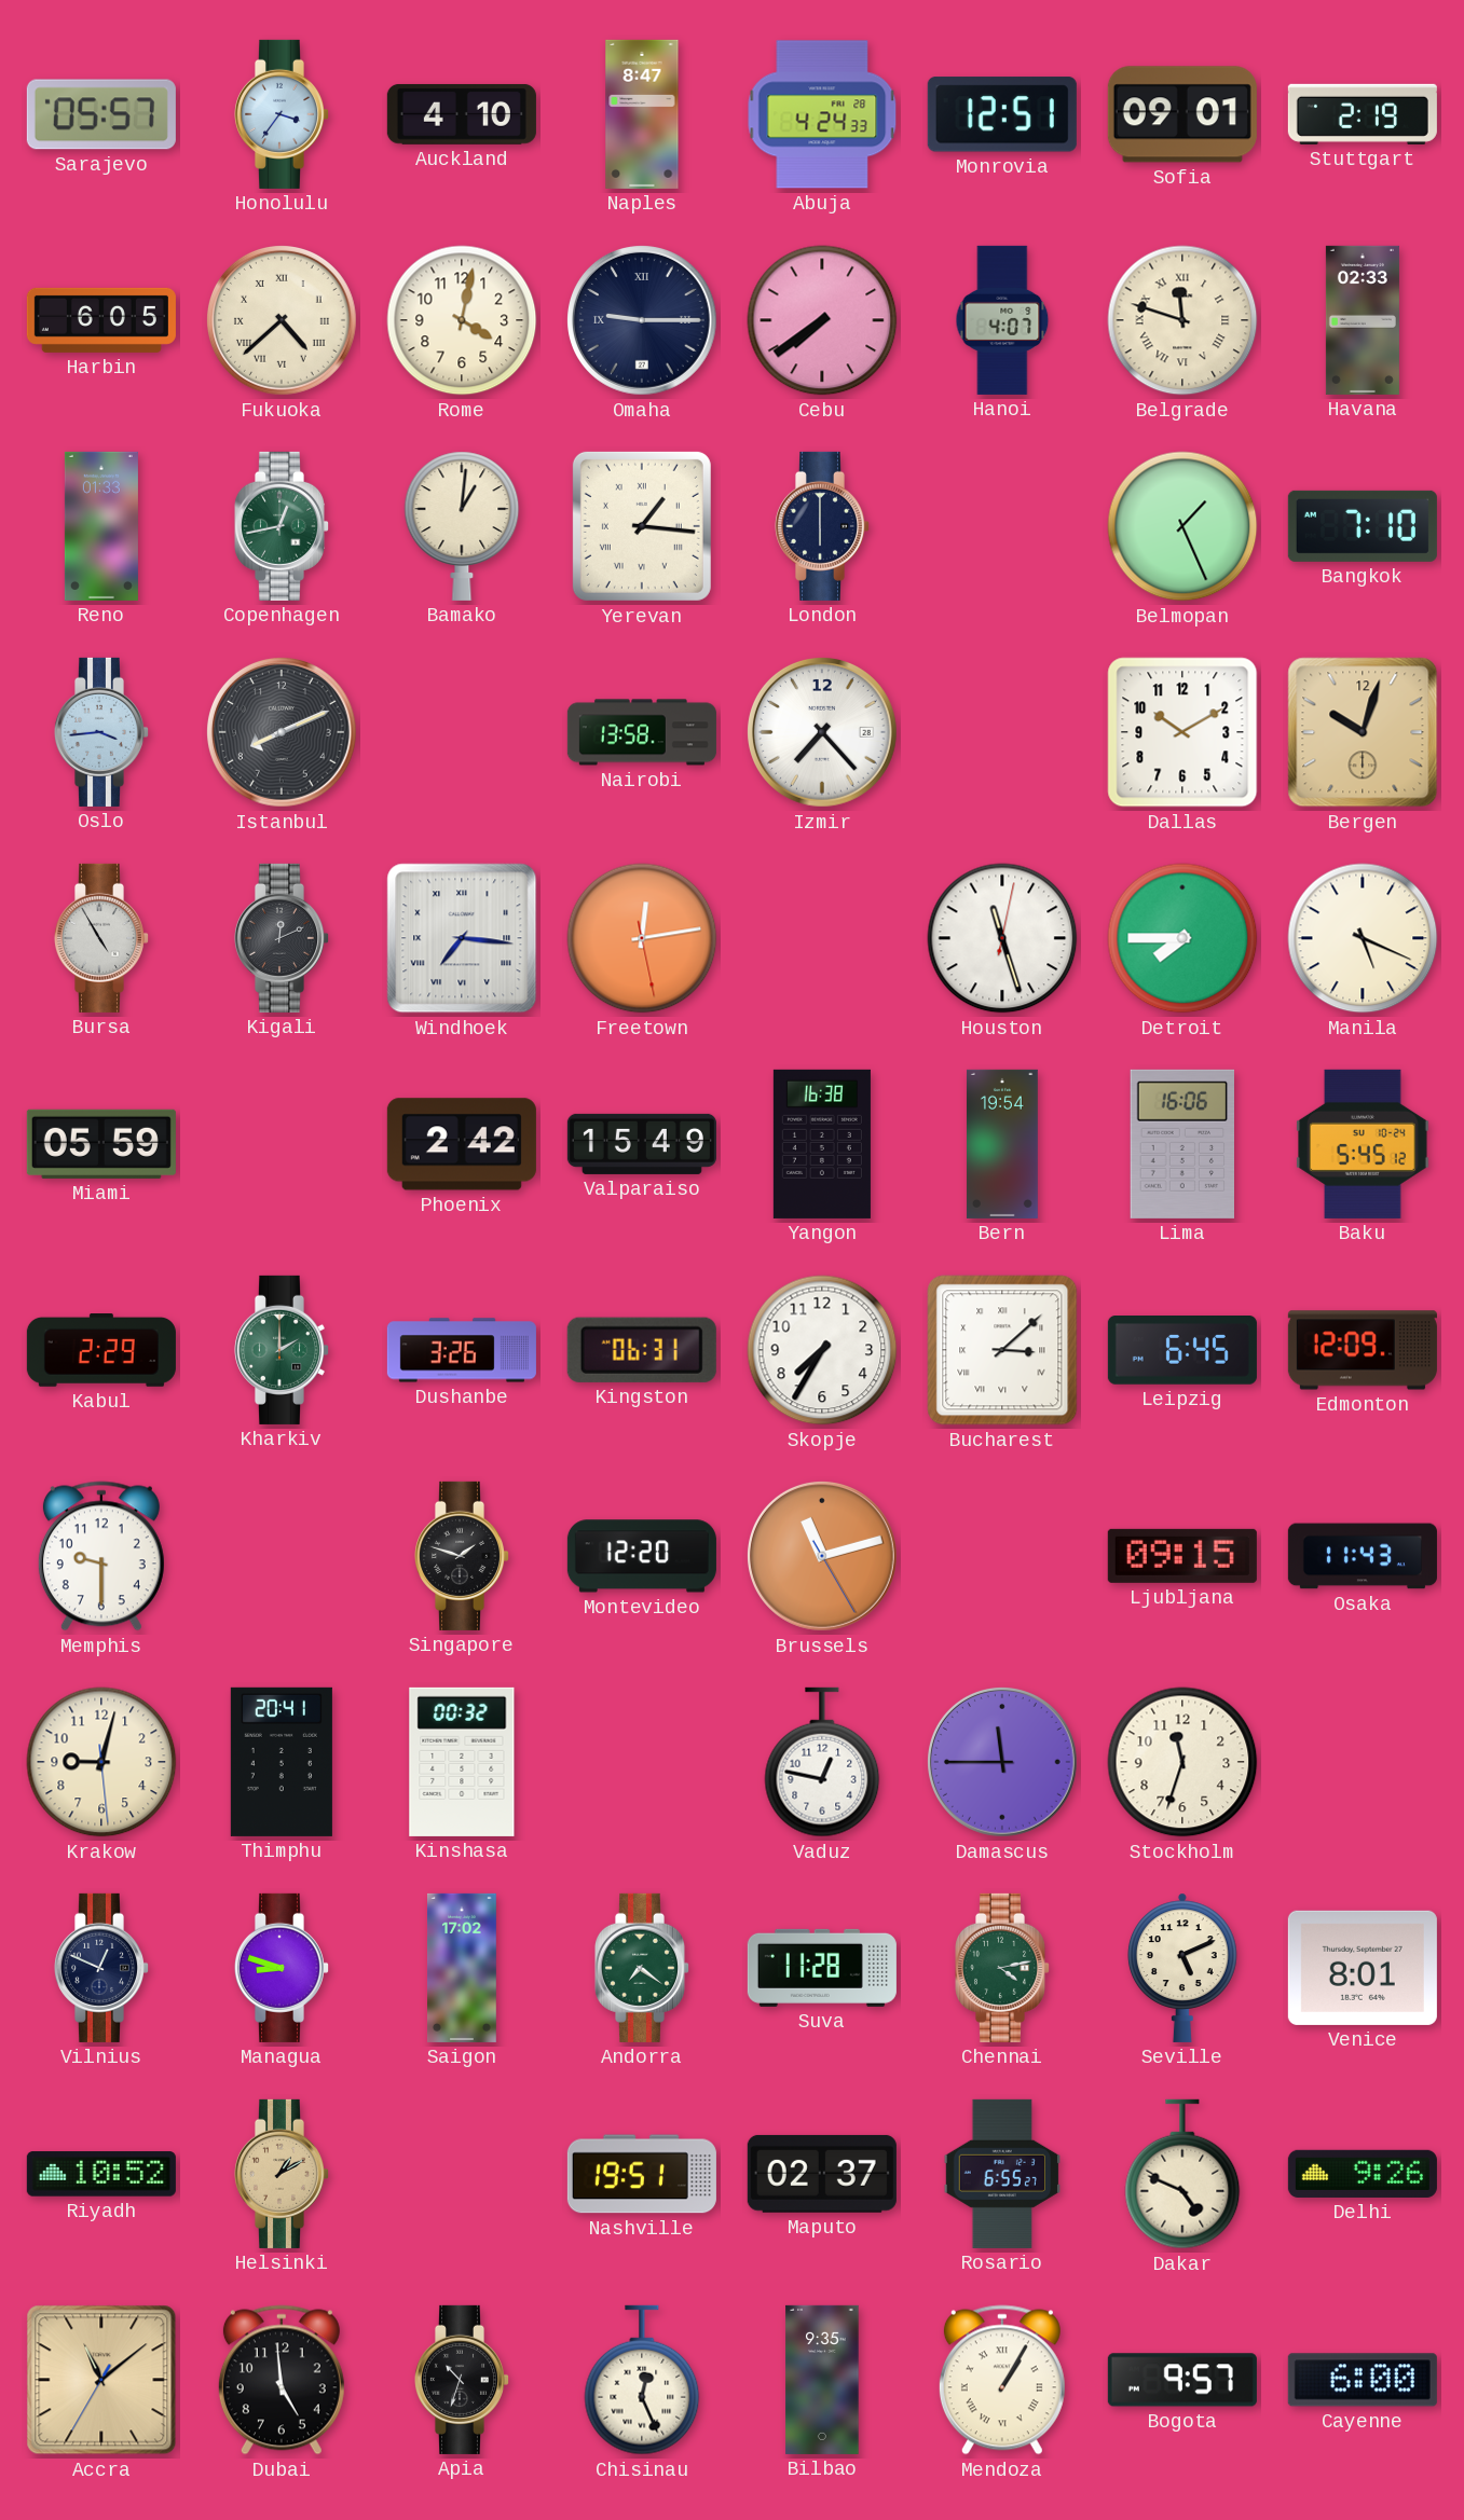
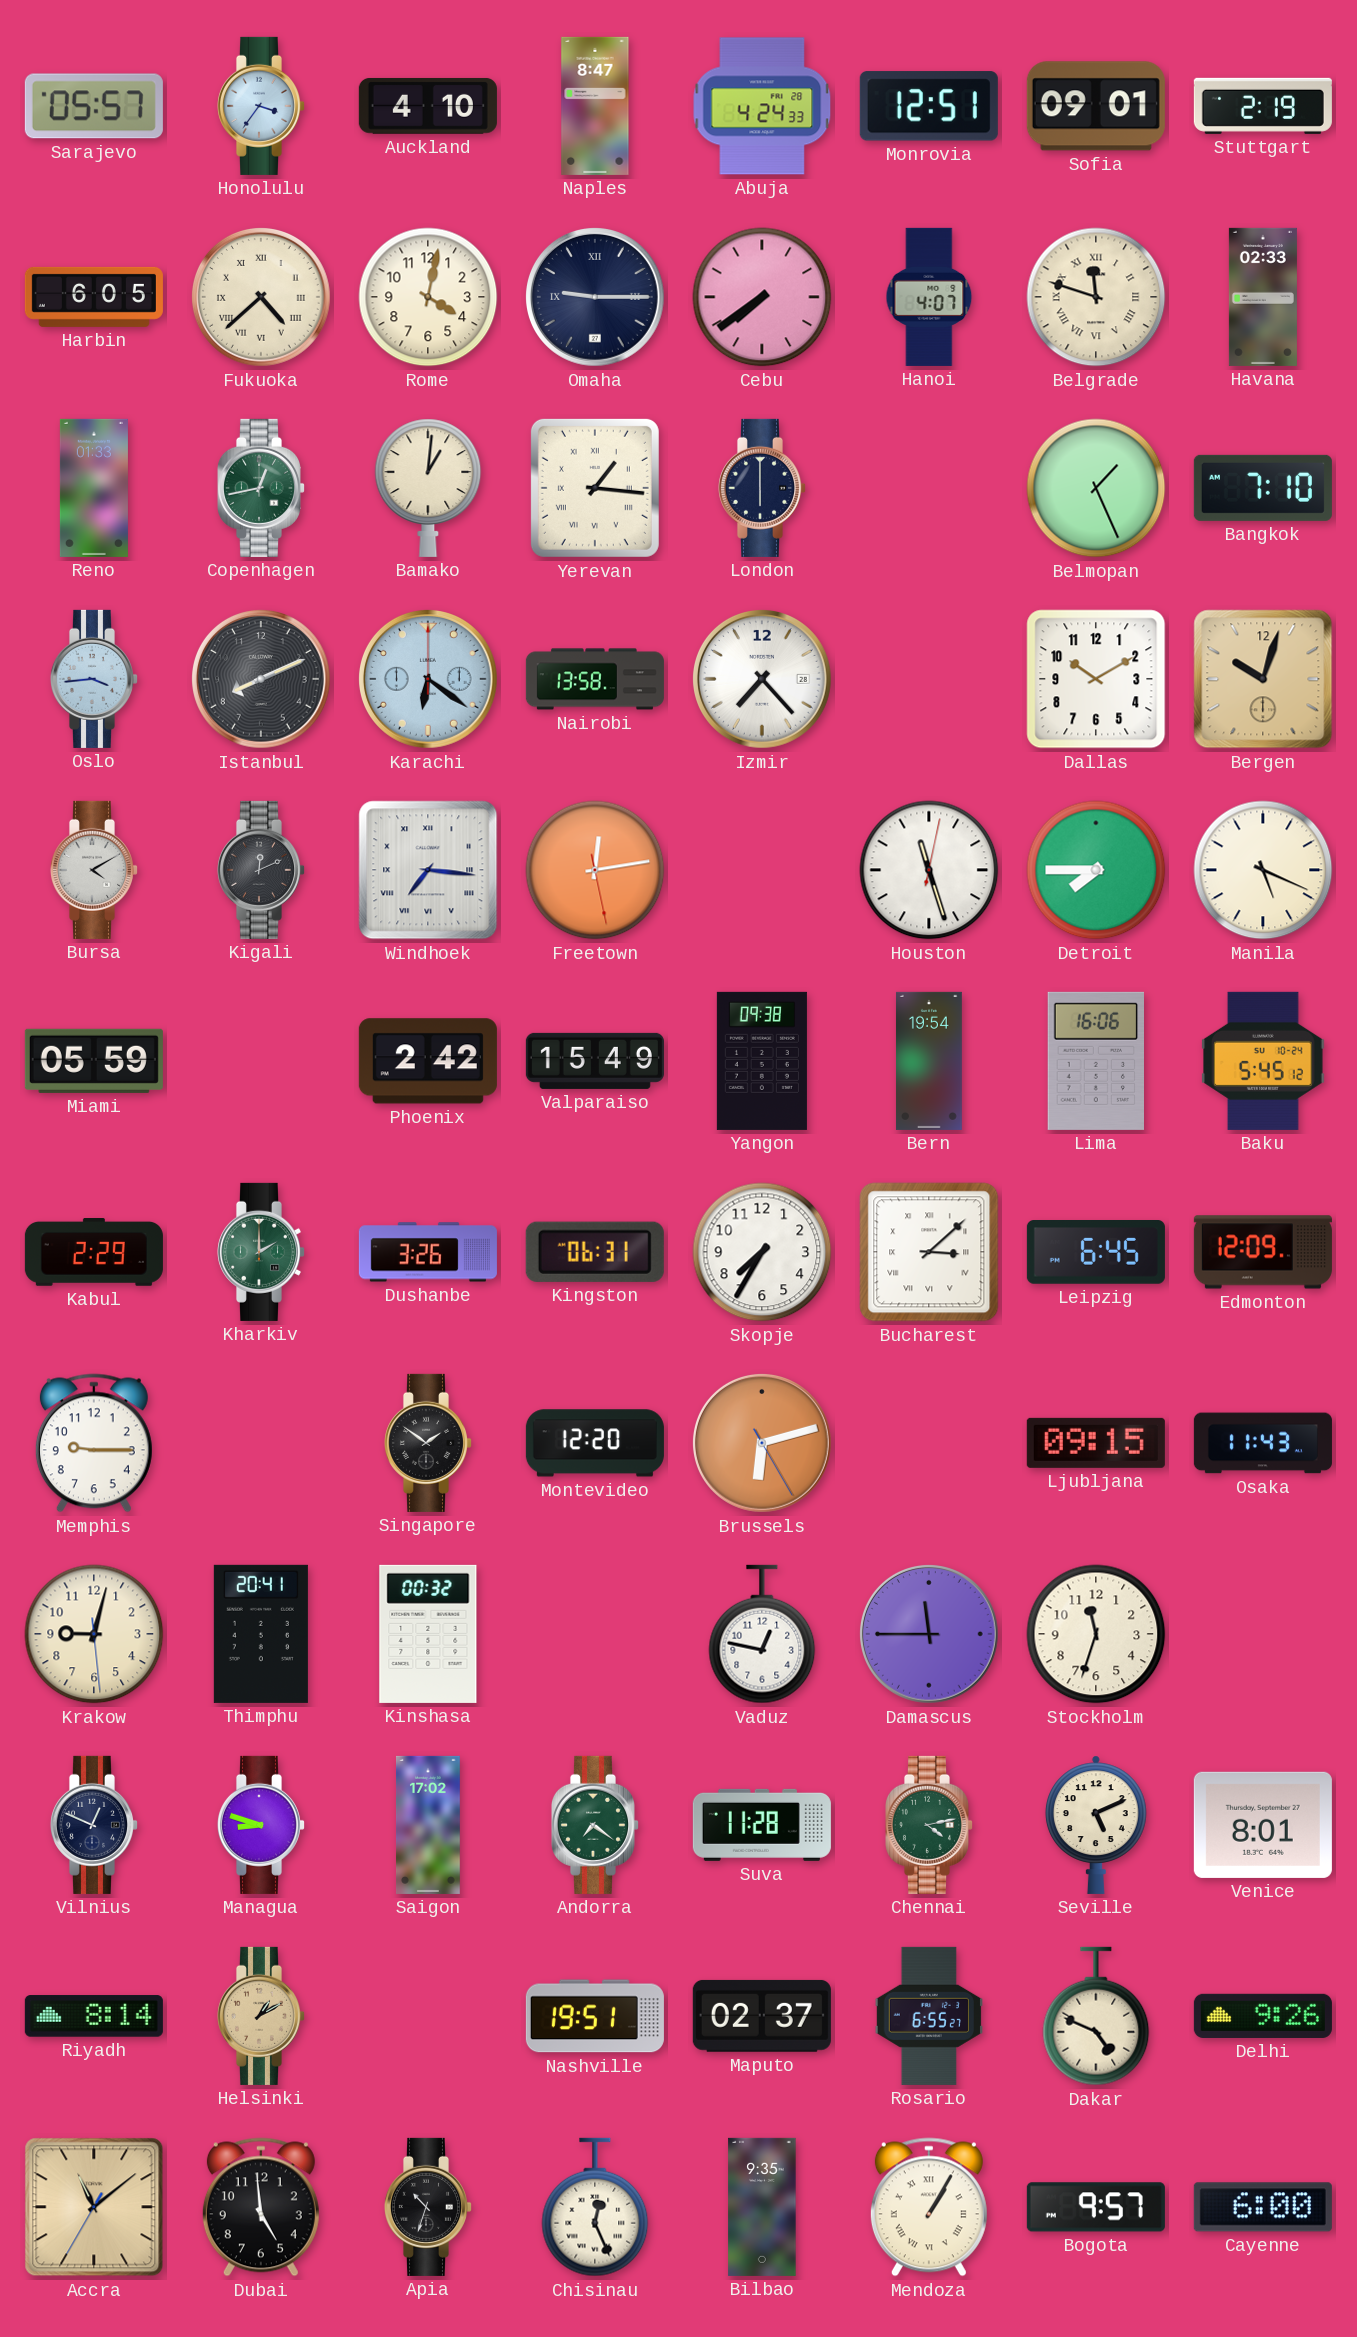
Karachi: none -> 6:21 (428, 679)
Bursa: 4:55 -> 4:10 (93, 870)
Yangon: 16:38 -> 09:38 (762, 1061)
Memphis: 9:30 -> 9:15 (94, 1443)
Singapore: 1:48 -> 1:51 (427, 1443)
Brussels: 11:12 -> 6:12 (762, 1443)
Riyadh: 10:52 -> 8:14 (94, 2016)
